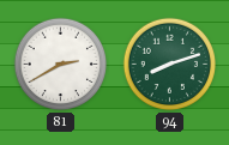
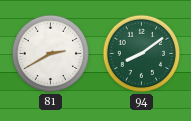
94: 8:12 -> 8:09 (142, 54)
